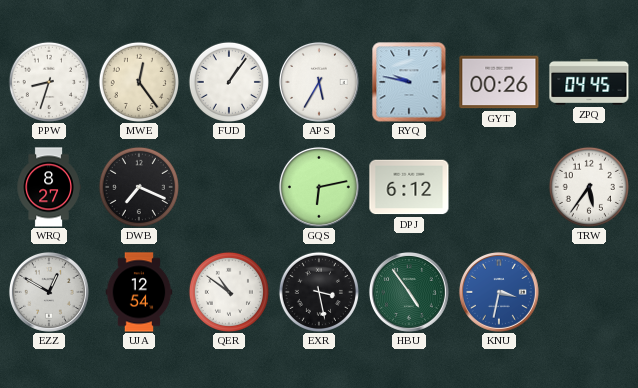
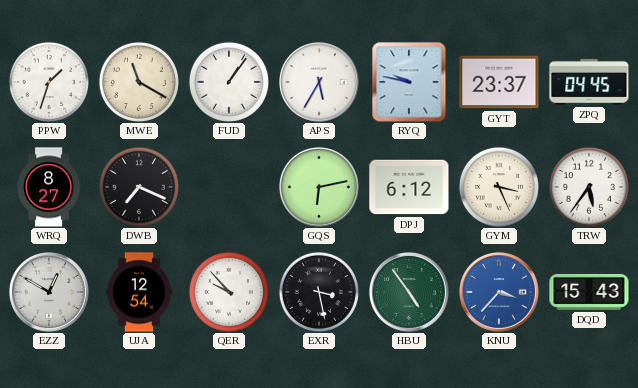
PPW: 8:33 -> 1:33 (49, 82)
MWE: 12:24 -> 11:20 (139, 82)
GYT: 00:26 -> 23:37 (499, 82)
GYM: none -> 3:26 (499, 187)
QER: 10:51 -> 9:53 (229, 292)
KNU: 3:32 -> 3:37 (499, 292)
DQD: none -> 15:43 (589, 292)
